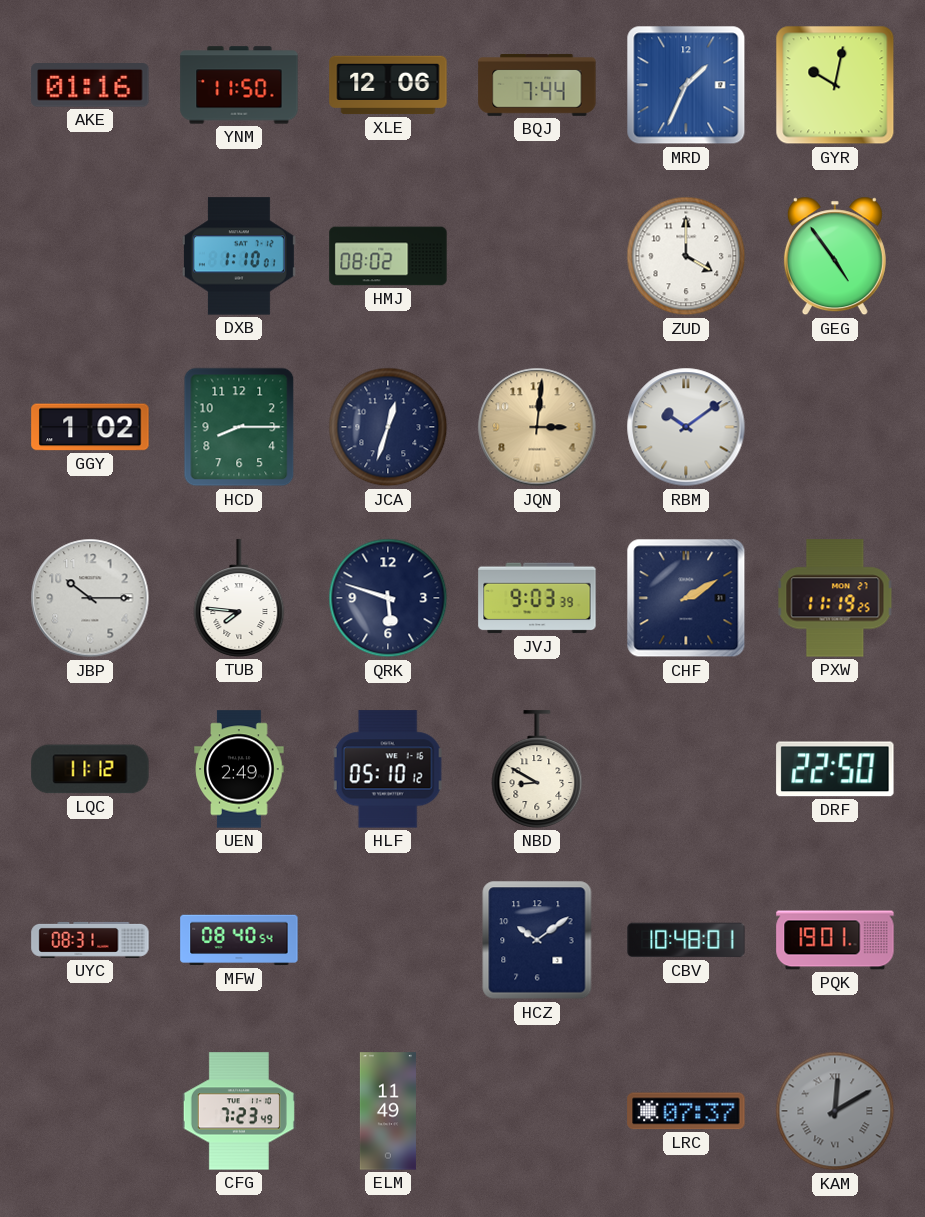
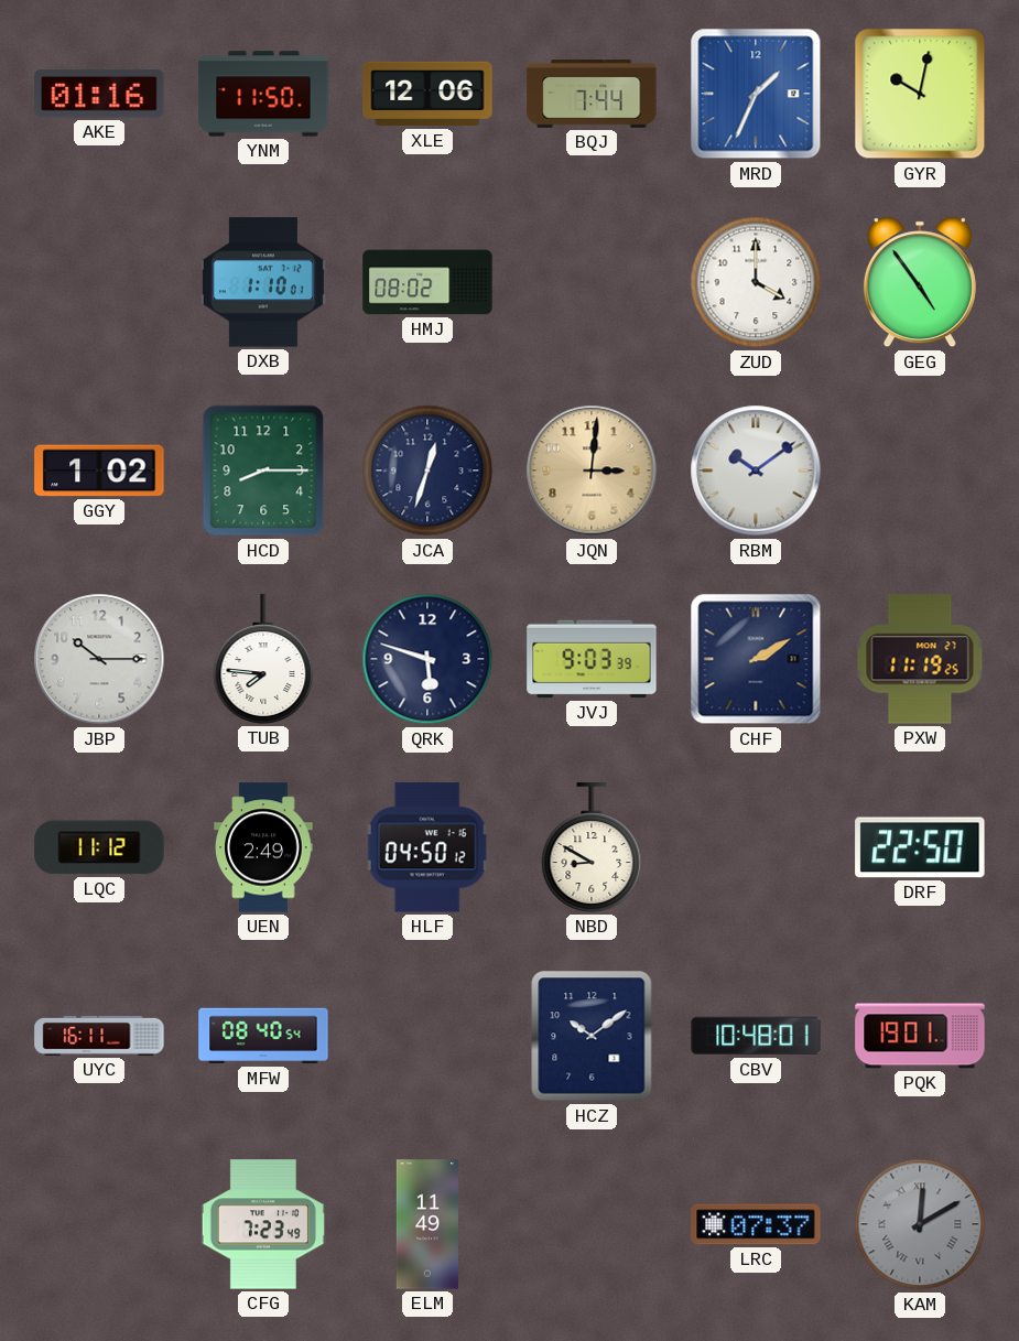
HLF: 05:10 -> 04:50 (427, 847)
UYC: 08:31 -> 16:11 (99, 1036)
